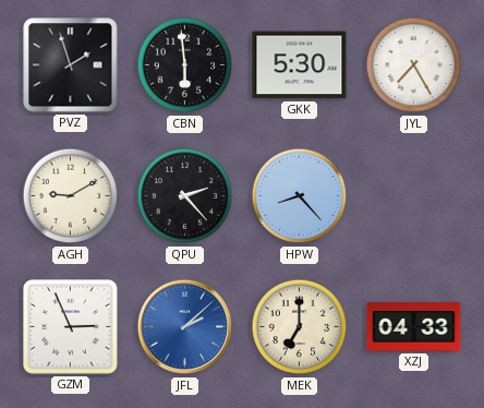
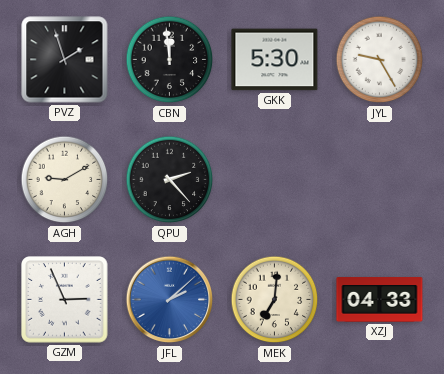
CBN: 5:59 -> 11:59 (170, 60)
JYL: 7:25 -> 9:25 (380, 60)
HPW: 8:23 -> none (300, 196)
MEK: 7:00 -> 7:01 (275, 300)
